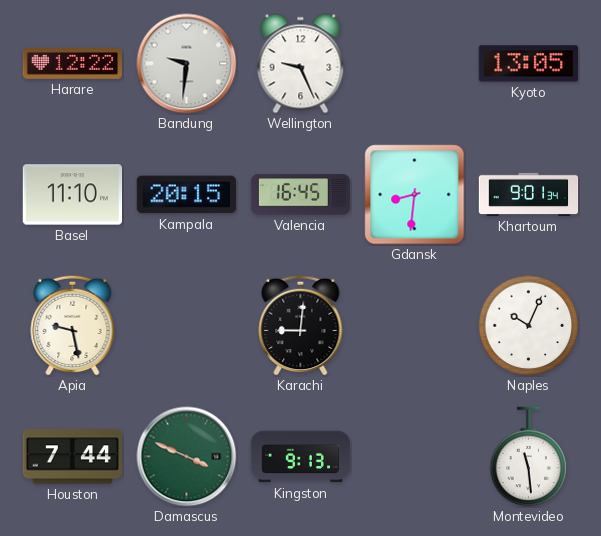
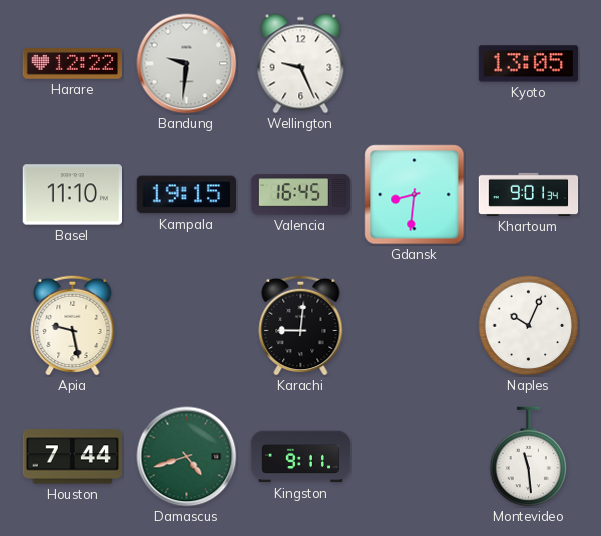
Kampala: 20:15 -> 19:15 (186, 195)
Damascus: 3:49 -> 4:42 (187, 457)
Kingston: 9:13 -> 9:11 (301, 457)
